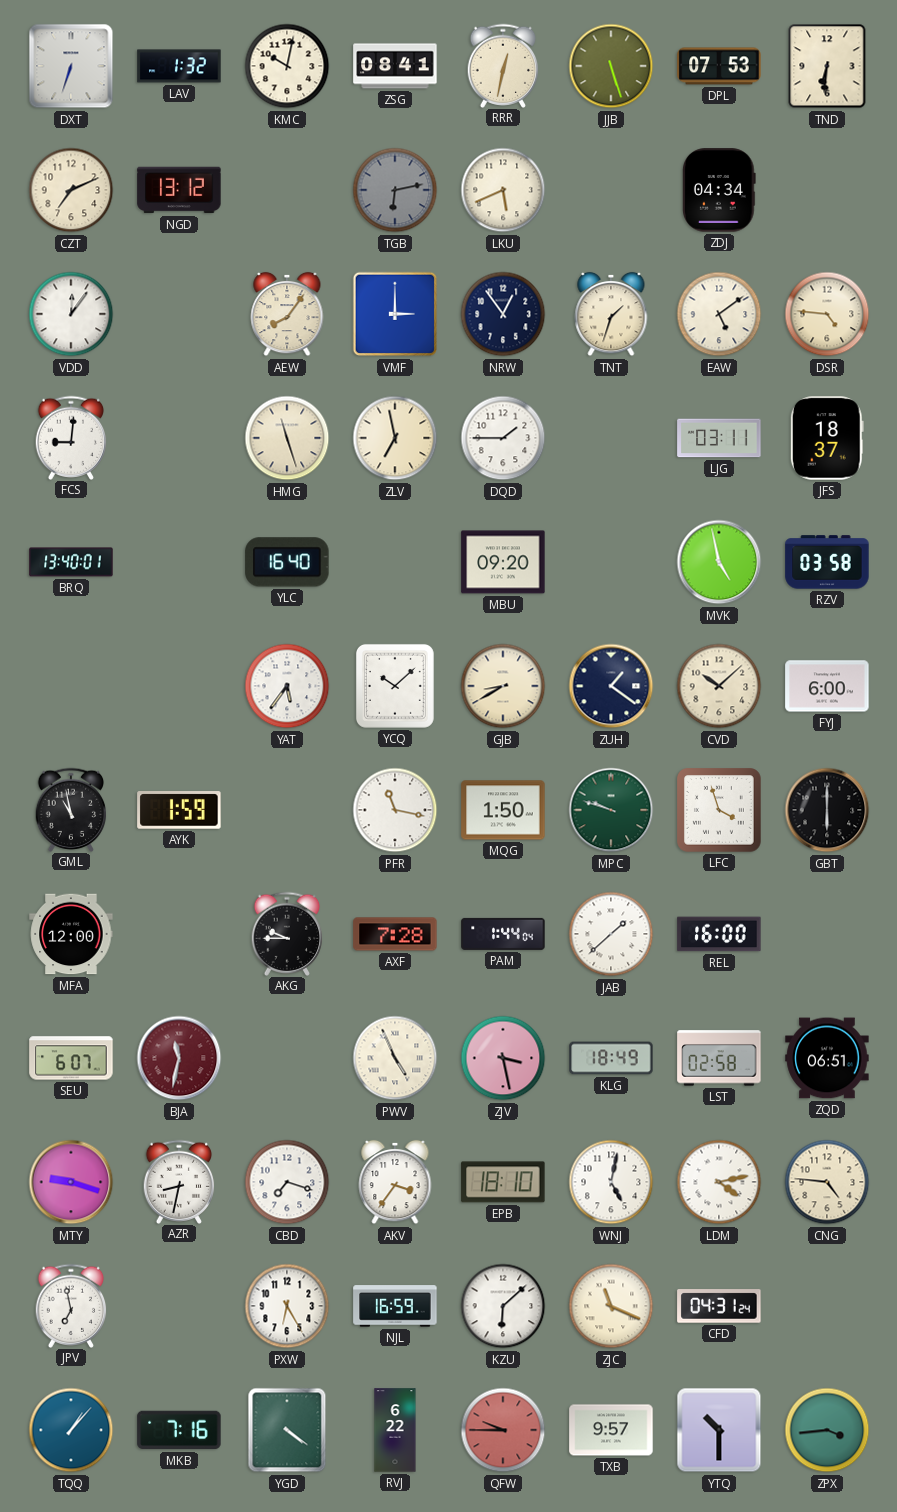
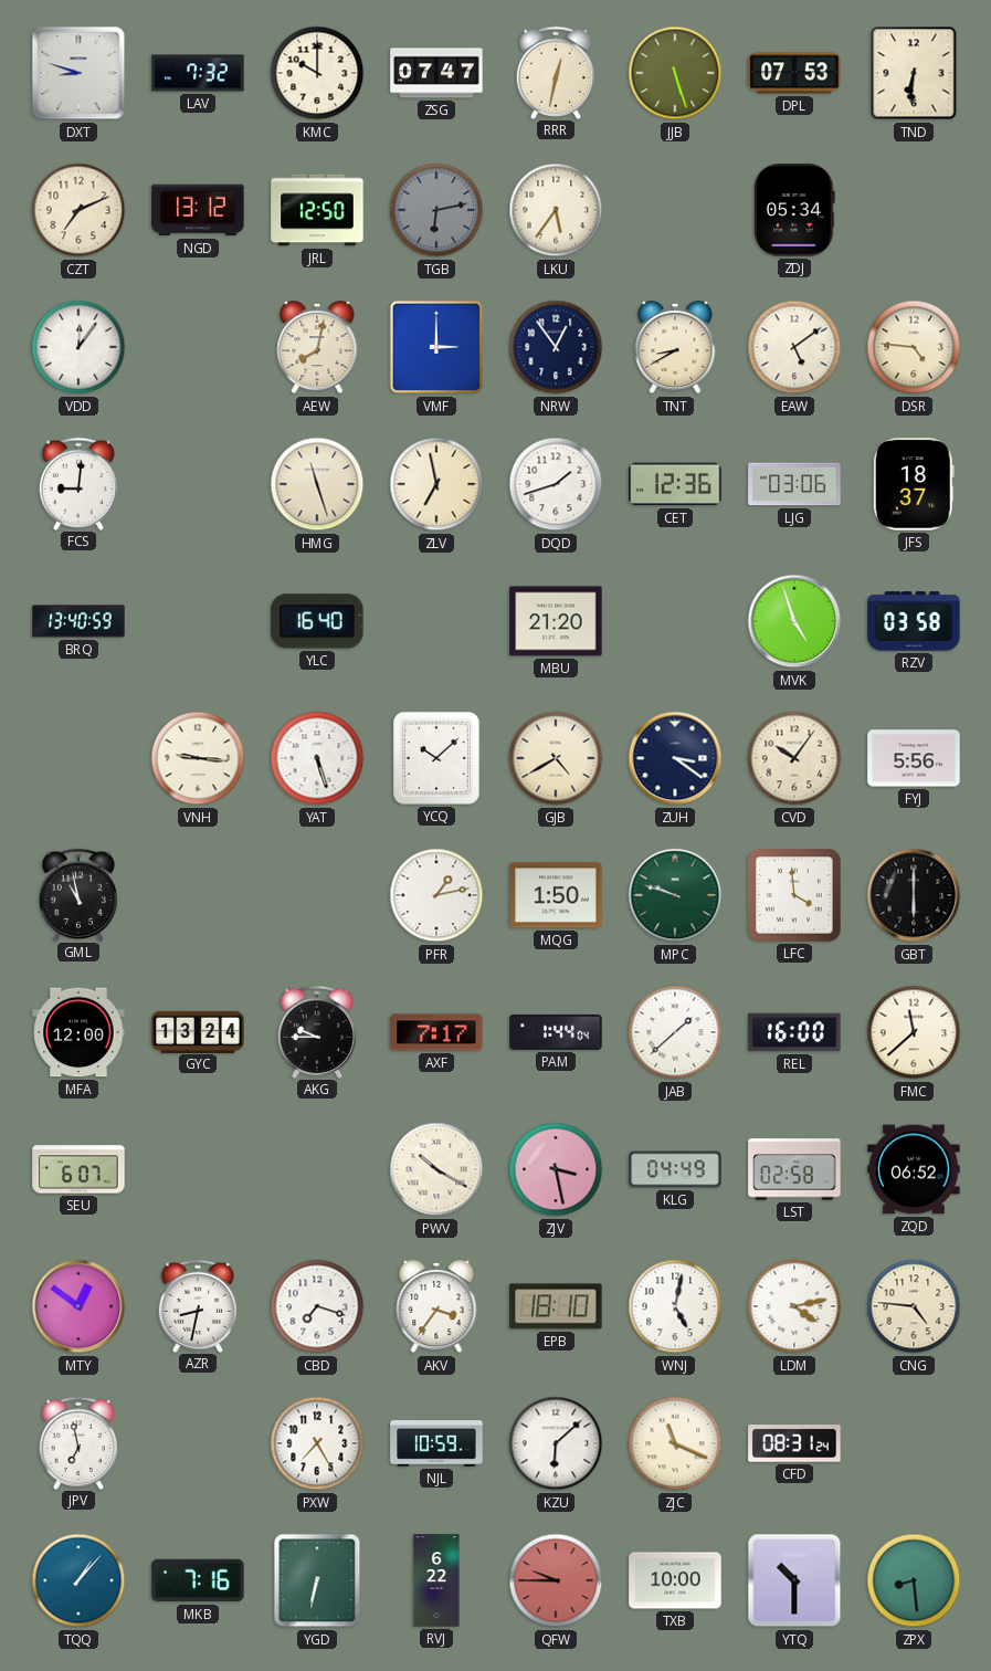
DXT: 6:33 -> 8:48 (78, 73)
LAV: 1:32 -> 7:32 (198, 73)
KMC: 10:02 -> 10:00 (317, 73)
ZSG: 08:41 -> 07:47 (436, 73)
JRL: none -> 12:50 (317, 210)
LKU: 5:41 -> 5:36 (556, 210)
ZDJ: 04:34 -> 05:34 (795, 210)
AEW: 8:06 -> 8:02 (317, 347)
TNT: 1:33 -> 8:40 (675, 347)
DQD: 1:45 -> 1:42 (556, 484)
CET: none -> 12:36 (675, 484)
LJG: 03:11 -> 03:06 (794, 484)
BRQ: 13:40:01 -> 13:40:59 (78, 621)
MBU: 09:20 -> 21:20 (556, 621)
MVK: 4:58 -> 4:57 (794, 621)
VNH: none -> 9:16 (198, 758)
YAT: 5:36 -> 5:27 (317, 758)
GJB: 8:40 -> 4:40 (556, 758)
ZUH: 1:21 -> 3:21 (675, 758)
CVD: 10:08 -> 10:06 (794, 758)
FYJ: 6:00 -> 5:56 (914, 758)
AYK: 1:59 -> none (179, 810)
PFR: 11:17 -> 1:13 (436, 895)
LFC: 3:57 -> 3:59 (794, 895)
GYC: none -> 13:24 (198, 1031)
AXF: 7:28 -> 7:17 (436, 1032)
FMC: none -> 11:38 (914, 1032)
BJA: 11:32 -> none (179, 1058)
PWV: 4:56 -> 10:20 (436, 1169)
KLG: 18:49 -> 04:49 (675, 1169)
ZQD: 06:51 -> 06:52 (914, 1169)
MTY: 9:18 -> 12:51 (78, 1306)
PXW: 6:25 -> 7:25 (317, 1443)
NJL: 16:59 -> 10:59 (436, 1443)
CFD: 04:31 -> 08:31 (794, 1443)
YGD: 4:21 -> 6:32 (317, 1580)
TXB: 9:57 -> 10:00 (675, 1580)
ZPX: 3:44 -> 8:29 (914, 1580)
